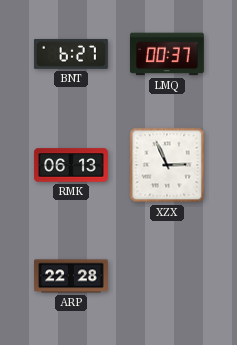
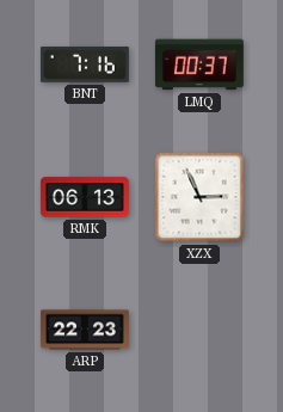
BNT: 6:27 -> 7:16 (85, 64)
ARP: 22:28 -> 22:23 (86, 330)
